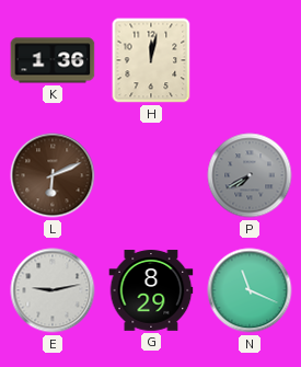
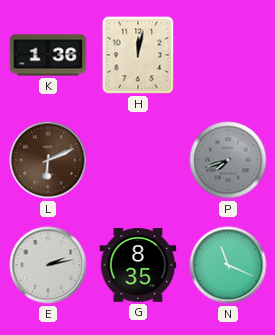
P: 7:40 -> 7:42 (228, 160)
E: 9:13 -> 2:13 (48, 265)
G: 8:29 -> 8:35 (138, 265)
